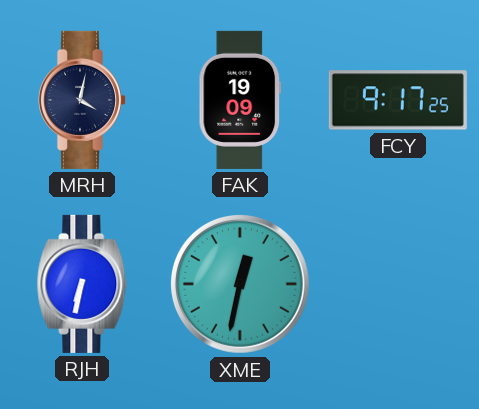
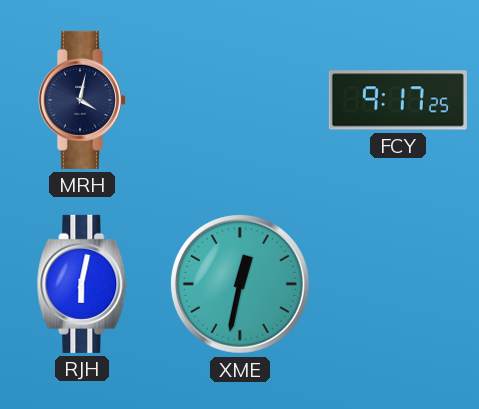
FAK: 19:09 -> none (239, 100)
RJH: 6:32 -> 6:02 (82, 284)
